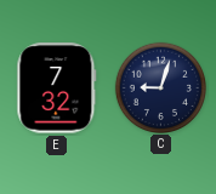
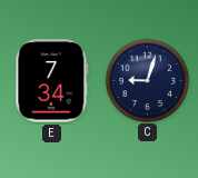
E: 7:32 -> 7:34 (52, 81)
